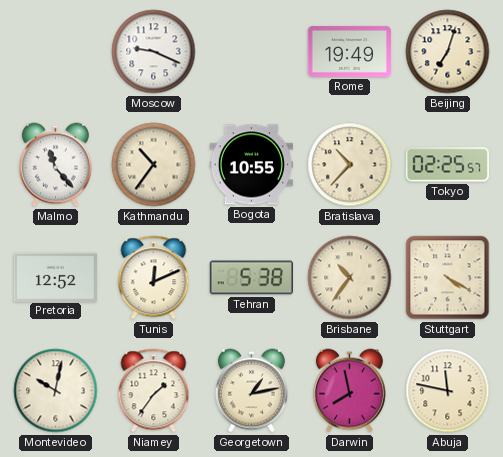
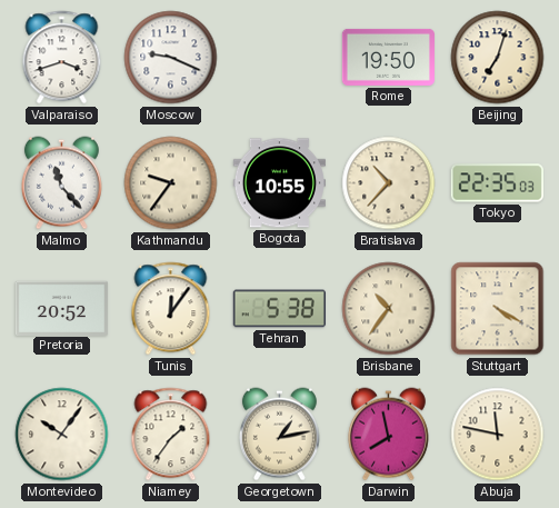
Valparaiso: none -> 3:42 (62, 58)
Rome: 19:49 -> 19:50 (388, 57)
Kathmandu: 10:36 -> 9:36 (171, 183)
Tokyo: 02:25 -> 22:35 (497, 183)
Pretoria: 12:52 -> 20:52 (61, 308)
Tunis: 12:11 -> 12:06 (171, 309)
Montevideo: 10:02 -> 10:06 (62, 435)
